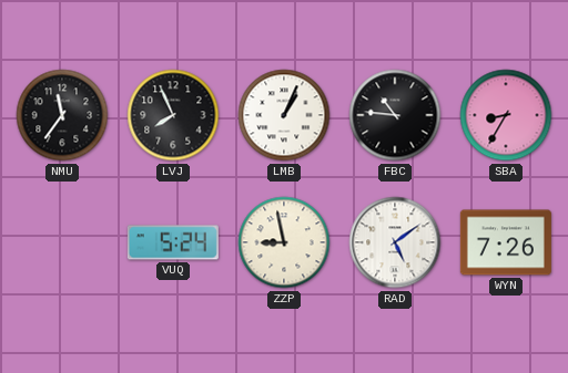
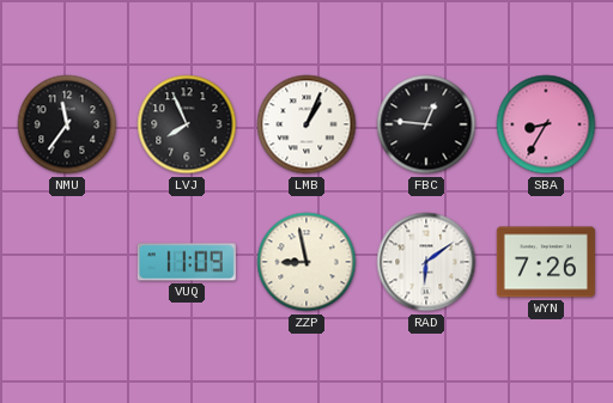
FBC: 10:46 -> 12:46 (426, 124)
VUQ: 5:24 -> 11:09 (187, 262)
RAD: 5:09 -> 6:09 (426, 262)
